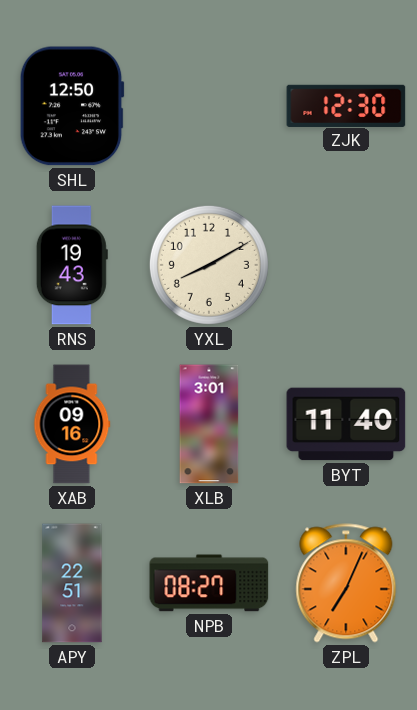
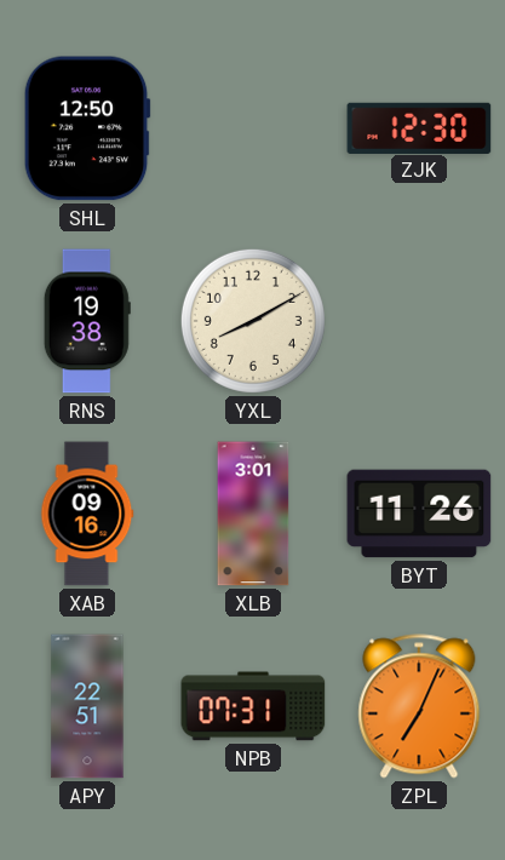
RNS: 19:43 -> 19:38 (87, 321)
BYT: 11:40 -> 11:26 (419, 514)
NPB: 08:27 -> 07:31 (253, 706)
